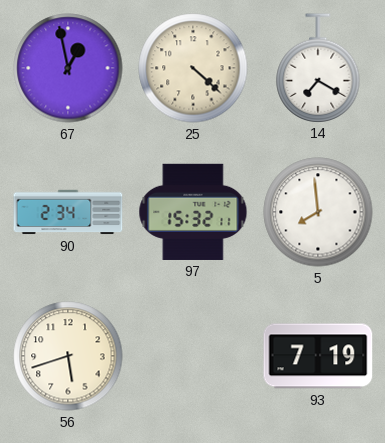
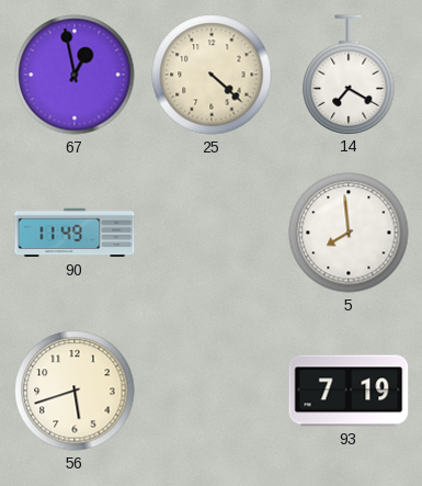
90: 2:34 -> 11:49 (75, 233)
97: 15:32 -> none (193, 212)
